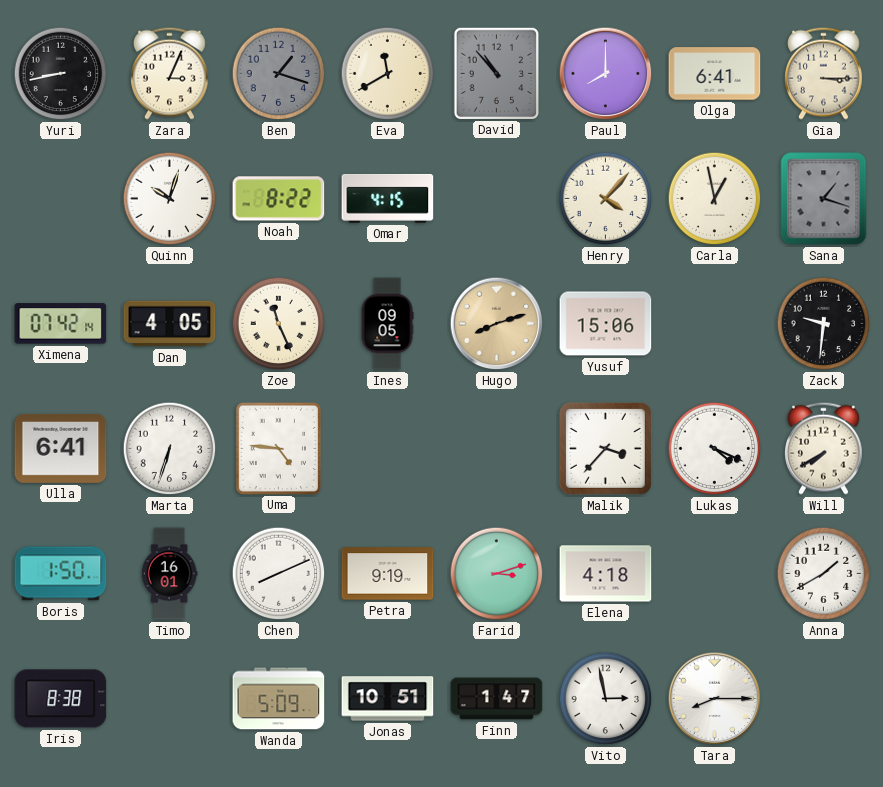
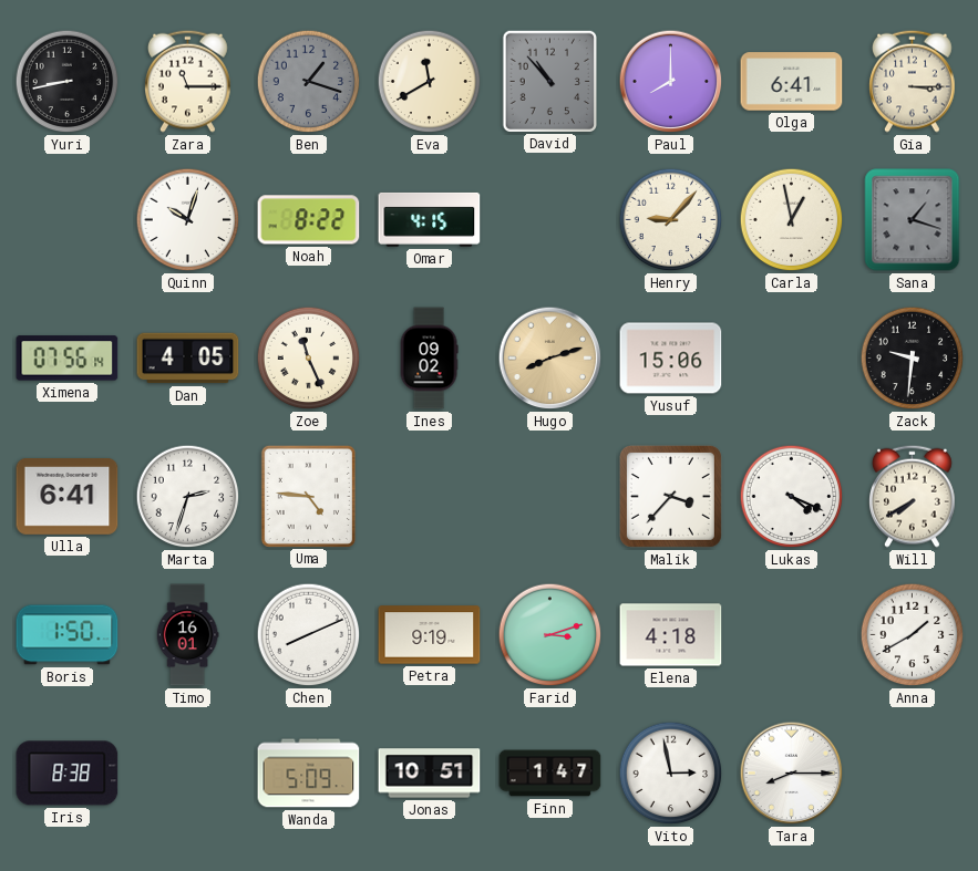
Zara: 3:04 -> 11:15 (188, 81)
Henry: 4:07 -> 9:07 (671, 220)
Ximena: 07:42 -> 07:56 (68, 359)
Ines: 09:05 -> 09:02 (429, 359)
Marta: 6:33 -> 2:33 (188, 497)
